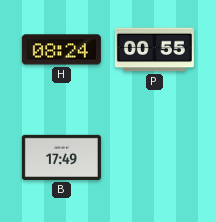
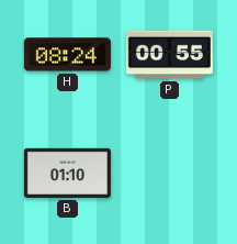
B: 17:49 -> 01:10 (67, 173)
